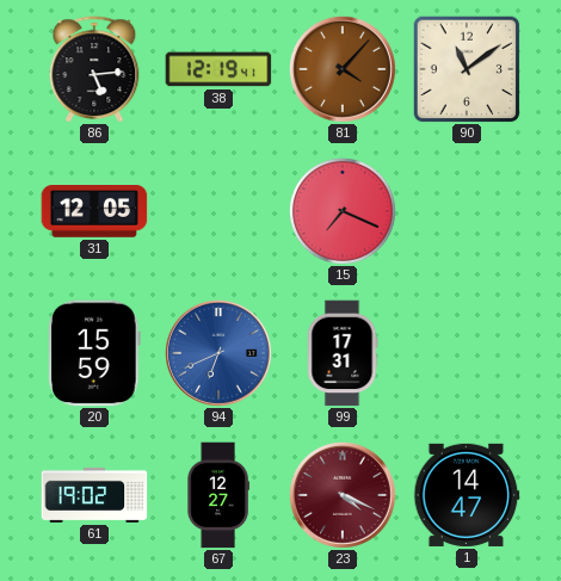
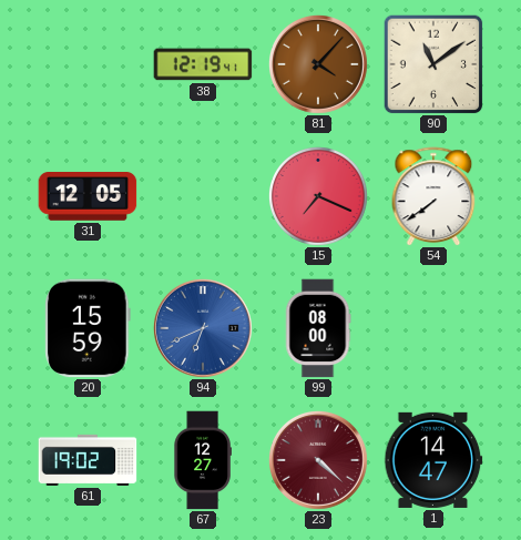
86: 5:14 -> none (94, 69)
54: none -> 7:39 (433, 196)
99: 17:31 -> 08:00 (318, 328)
23: 4:19 -> 4:22 (318, 460)
